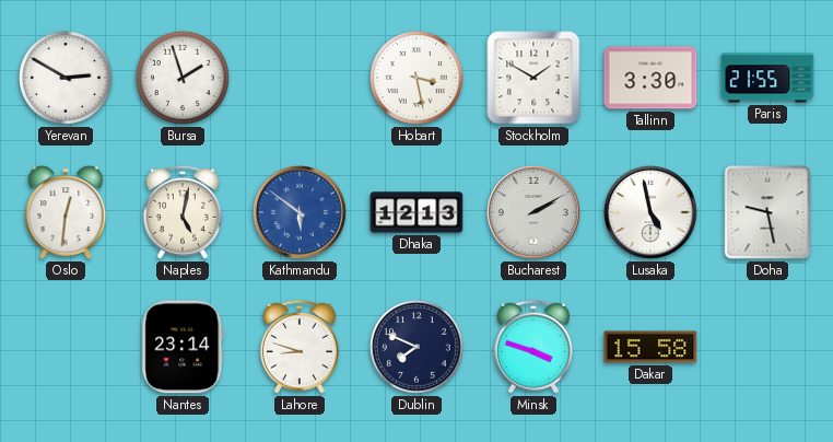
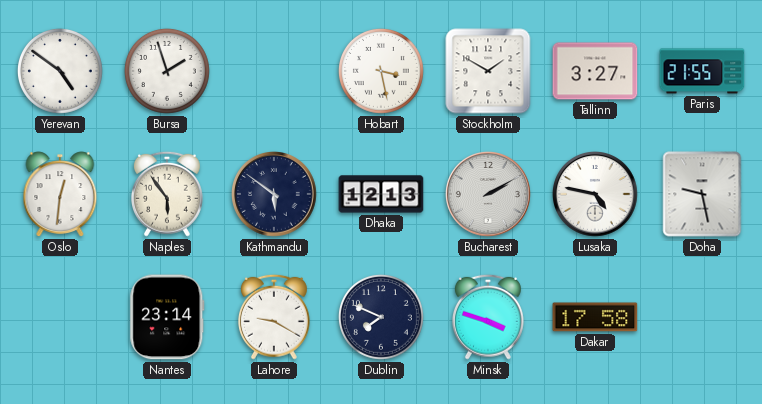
Yerevan: 2:50 -> 4:51 (60, 71)
Tallinn: 3:30 -> 3:27 (595, 71)
Naples: 5:02 -> 5:54 (167, 194)
Kathmandu dial: blue -> navy (275, 195)
Lusaka: 4:58 -> 4:47 (596, 195)
Lahore: 8:48 -> 9:20 (274, 317)
Dakar: 15:58 -> 17:58 (595, 317)
